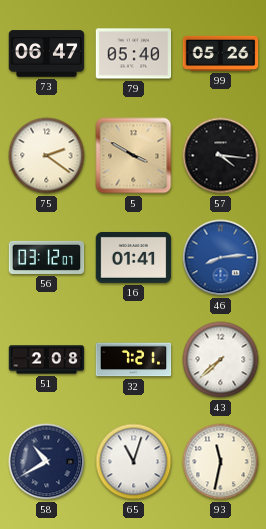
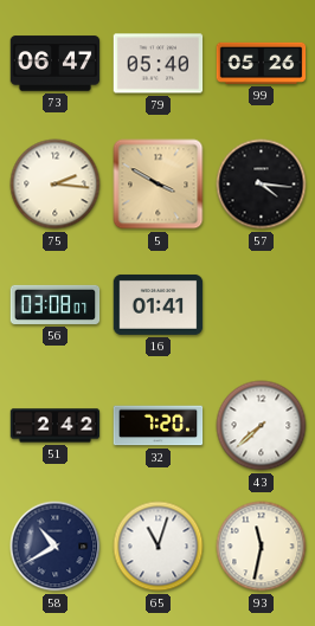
75: 2:21 -> 2:16 (56, 185)
56: 03:12 -> 03:08 (56, 304)
46: 8:14 -> none (221, 258)
51: 2:08 -> 2:42 (56, 426)
32: 7:21 -> 7:20 (159, 426)
